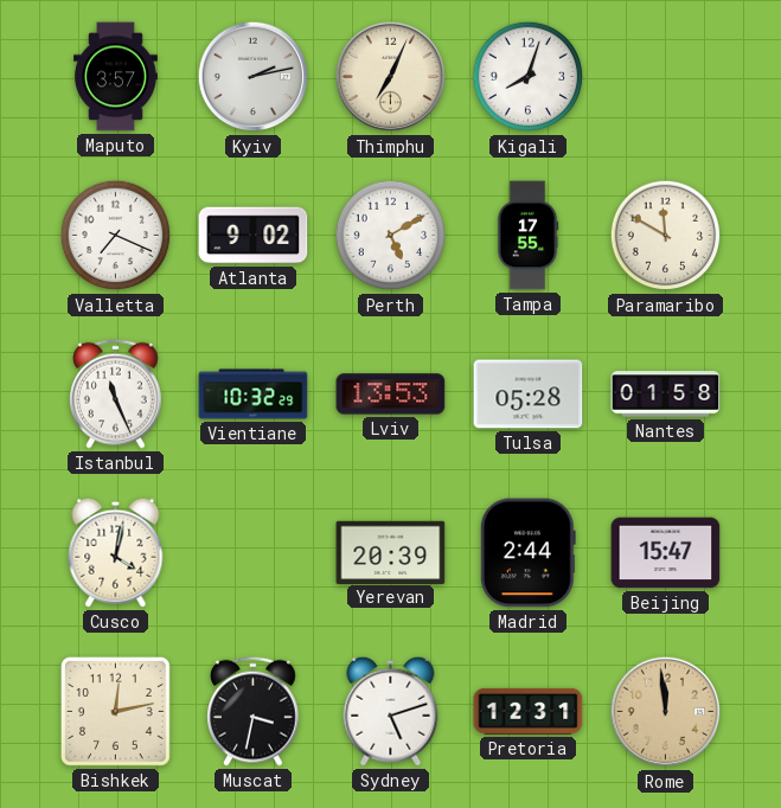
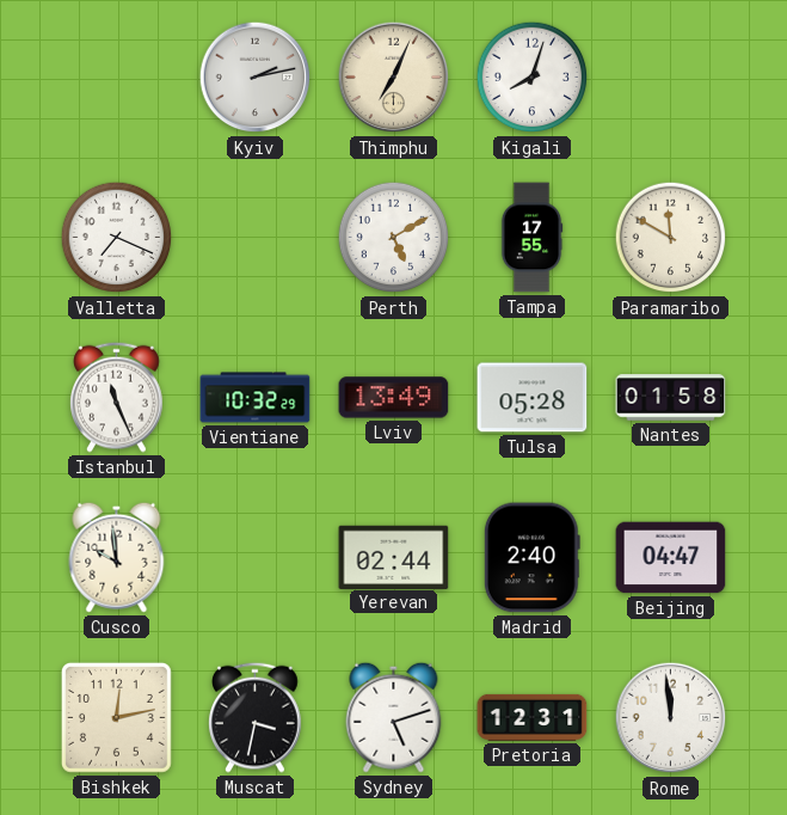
Maputo: 3:57 -> none (115, 77)
Atlanta: 9:02 -> none (254, 236)
Lviv: 13:53 -> 13:49 (394, 398)
Cusco: 4:02 -> 9:59 (117, 557)
Yerevan: 20:39 -> 02:44 (394, 557)
Madrid: 2:44 -> 2:40 (531, 558)
Beijing: 15:47 -> 04:47 (671, 558)
Rome dial: champagne -> white (671, 718)
